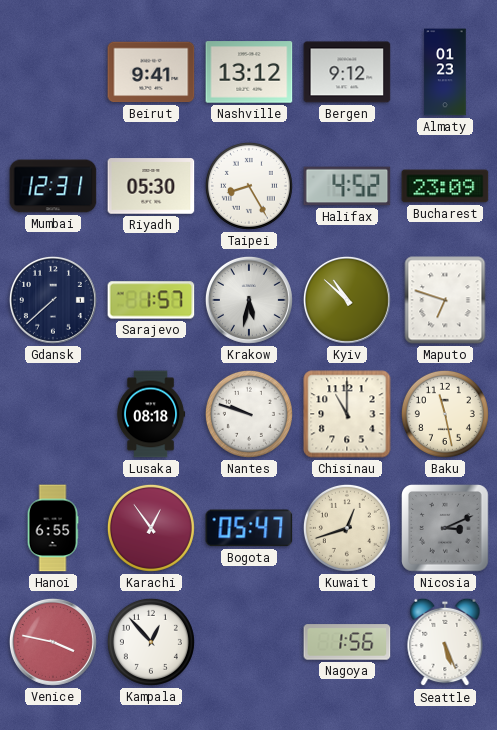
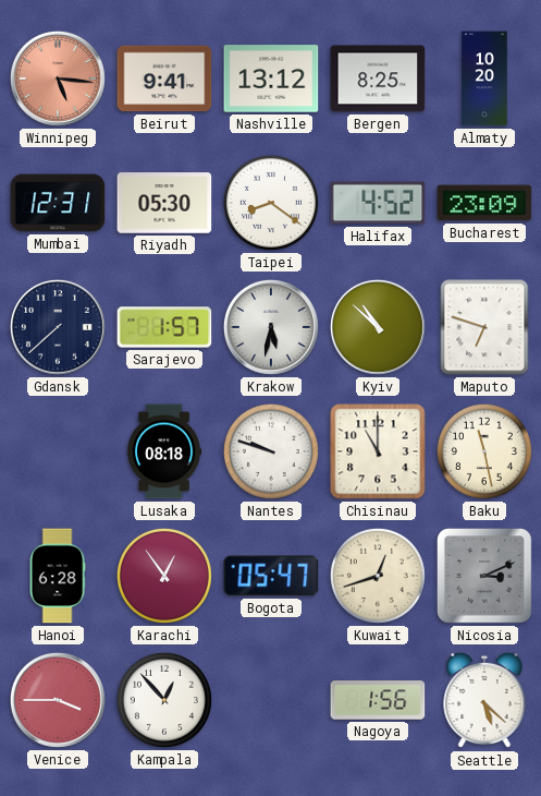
Winnipeg: none -> 5:16 (58, 79)
Bergen: 9:12 -> 8:25 (378, 79)
Almaty: 01:23 -> 10:20 (484, 79)
Taipei: 8:25 -> 8:21 (271, 203)
Hanoi: 6:55 -> 6:28 (58, 576)
Venice: 3:47 -> 3:45 (58, 700)
Seattle: 5:26 -> 5:22 (484, 700)
